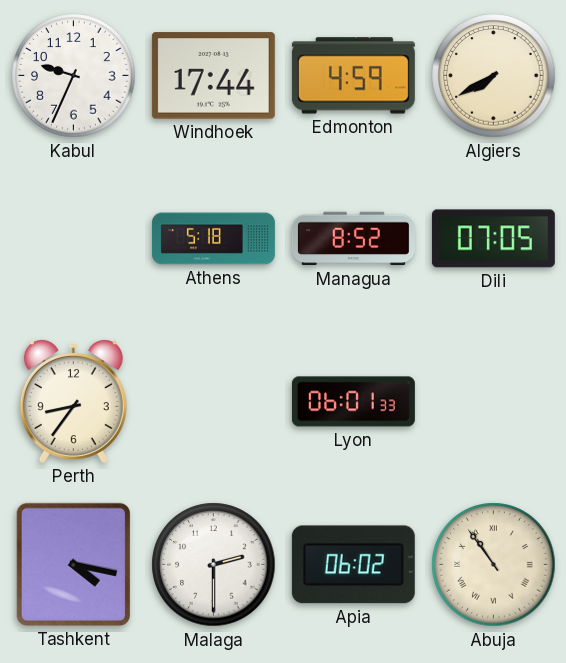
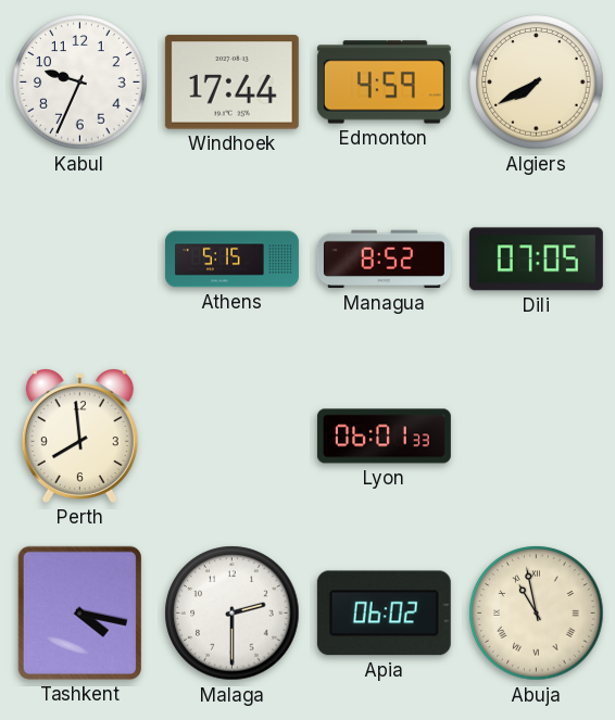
Athens: 5:18 -> 5:15 (231, 260)
Perth: 8:36 -> 7:59 (79, 437)
Abuja: 10:54 -> 10:58 (537, 614)
